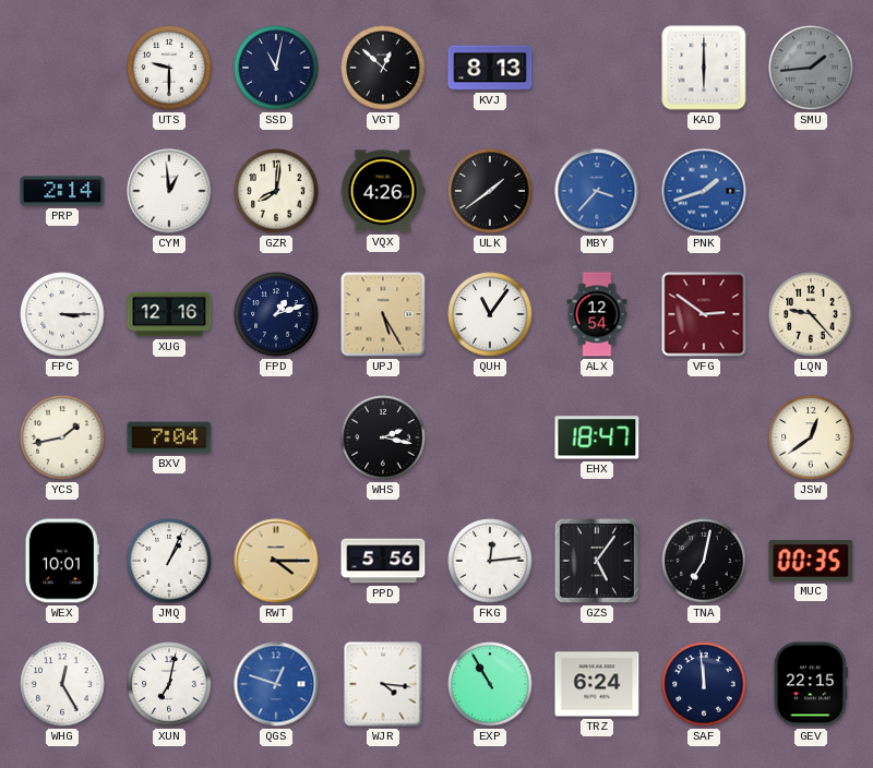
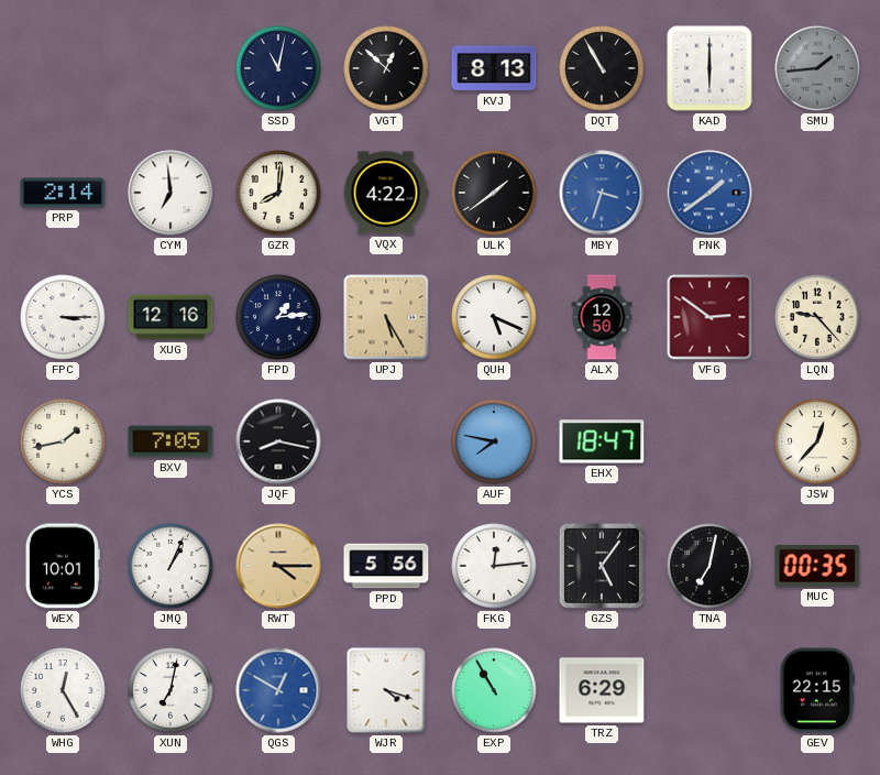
UTS: 9:30 -> none (169, 68)
DQT: none -> 10:55 (602, 68)
CYM: 12:59 -> 6:59 (170, 193)
VQX: 4:26 -> 4:22 (386, 193)
MBY: 3:37 -> 3:33 (602, 193)
PNK: 1:42 -> 1:39 (710, 193)
FPD: 1:12 -> 1:14 (278, 317)
QUH: 11:06 -> 5:19 (494, 317)
ALX: 12:54 -> 12:50 (602, 317)
BXV: 7:04 -> 7:05 (170, 441)
JQF: none -> 8:17 (278, 441)
WHS: 2:17 -> none (383, 437)
AUF: none -> 7:47 (494, 441)
JSW: 12:39 -> 12:37 (817, 441)
QGS: 12:48 -> 12:50 (278, 690)
WJR: 4:16 -> 4:18 (386, 690)
TRZ: 6:24 -> 6:29 (602, 690)
SAF: 11:59 -> none (704, 684)
